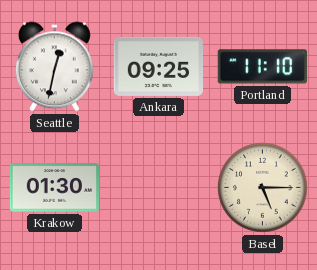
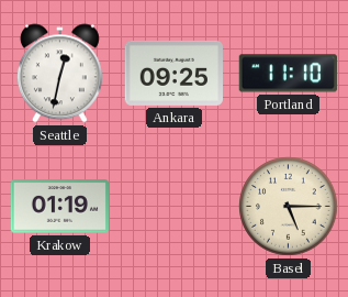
Krakow: 01:30 -> 01:19 (59, 207)
